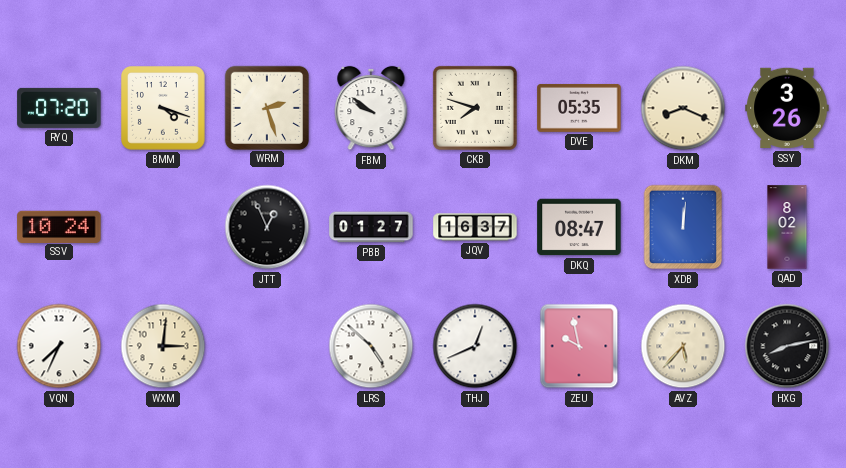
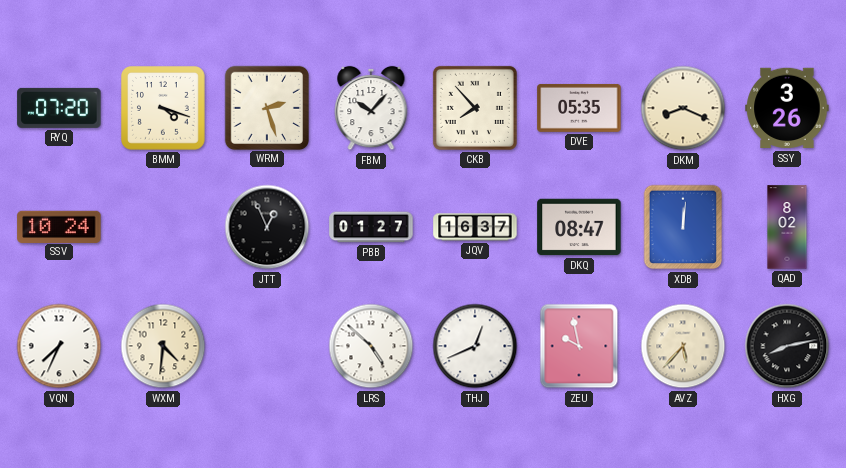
FBM: 9:51 -> 10:07 (371, 108)
CKB: 7:48 -> 7:53 (475, 108)
WXM: 3:01 -> 4:31 (163, 346)
